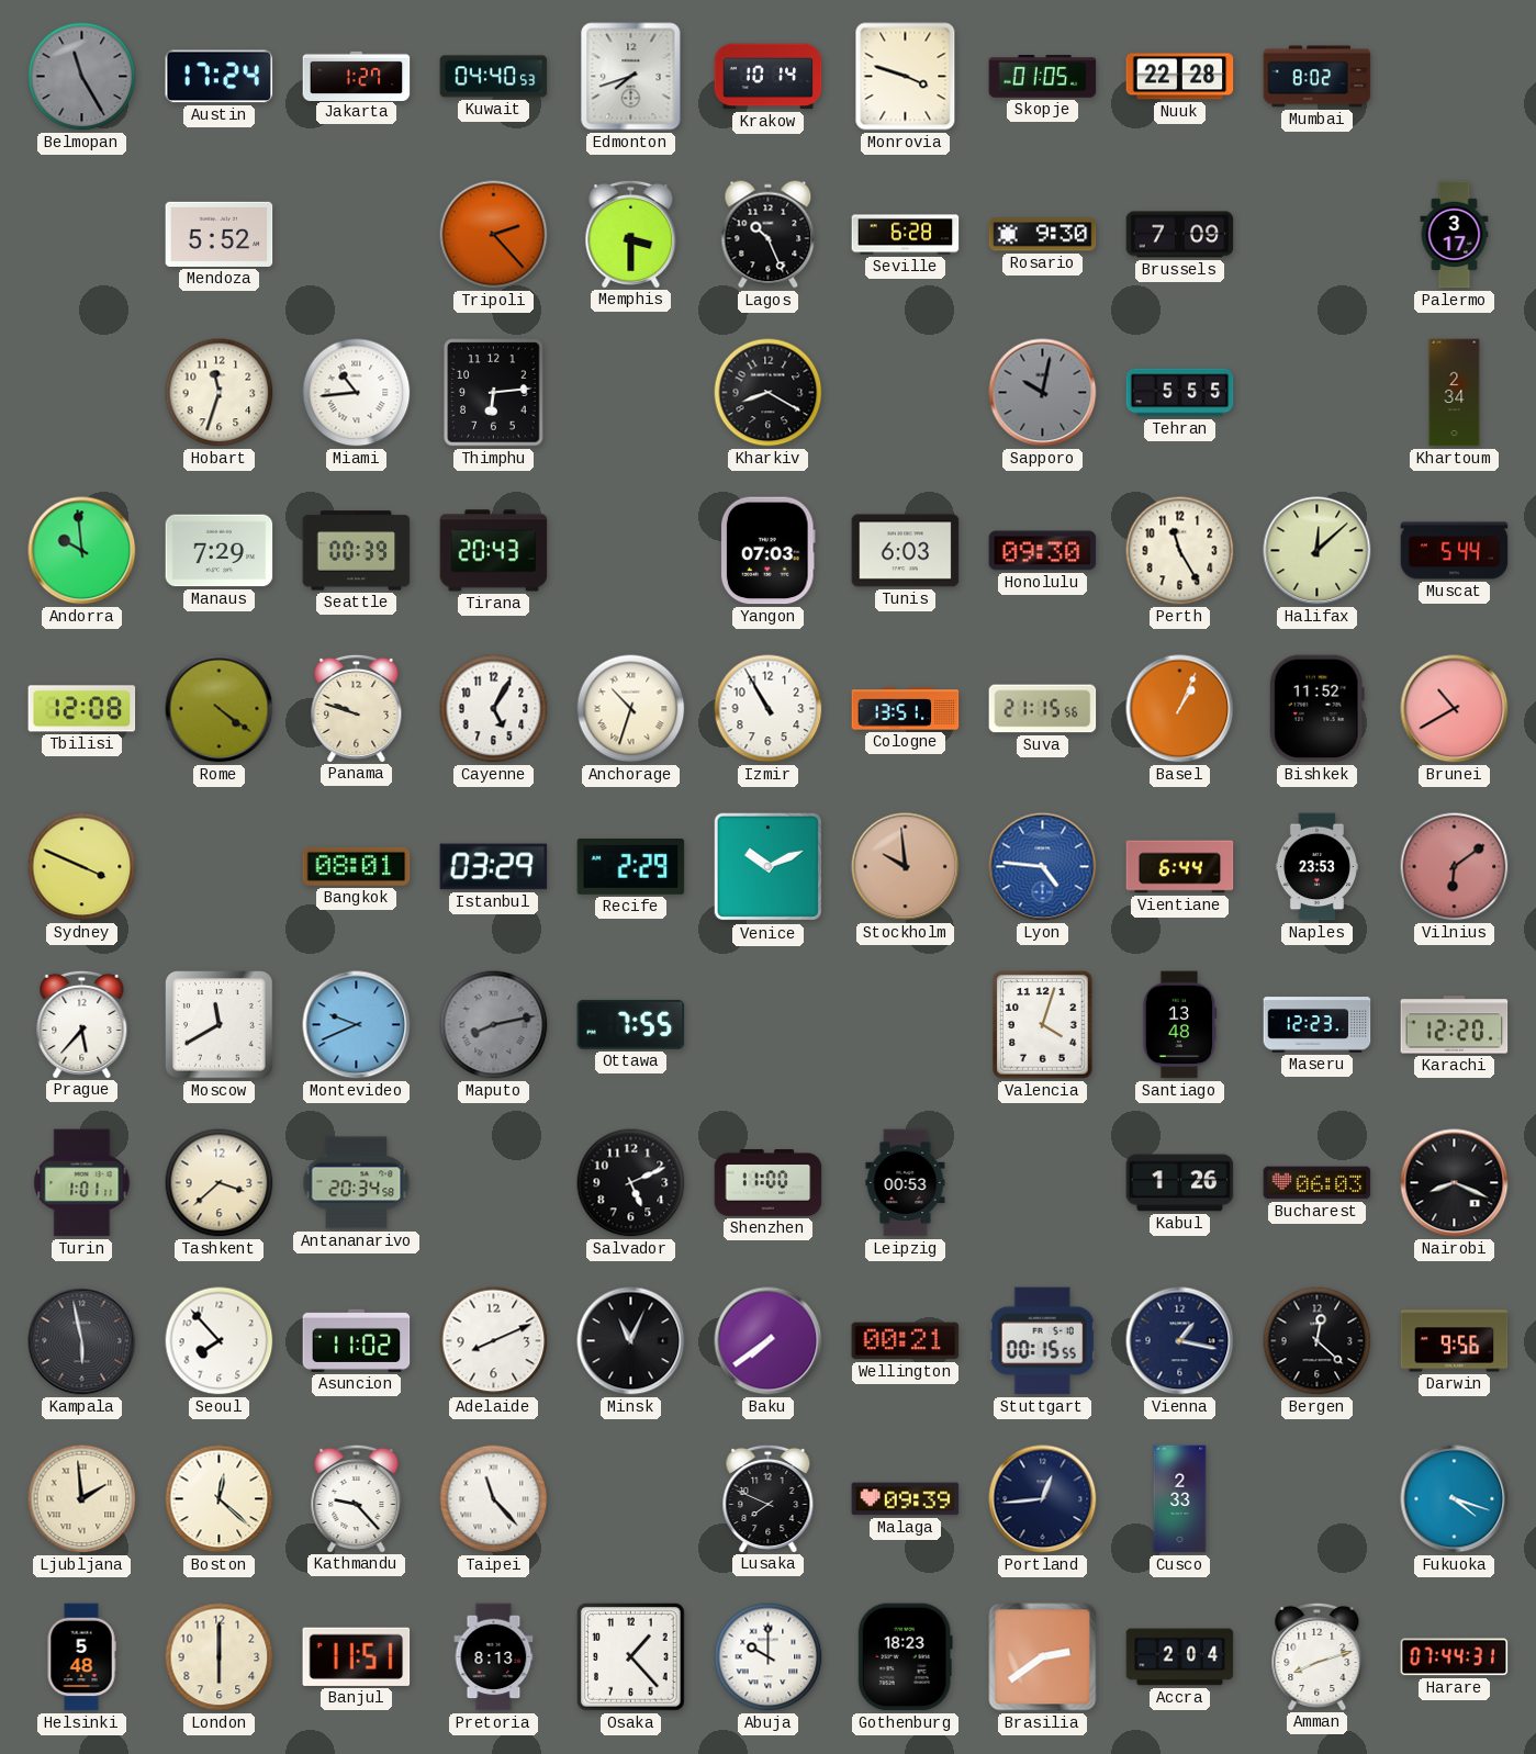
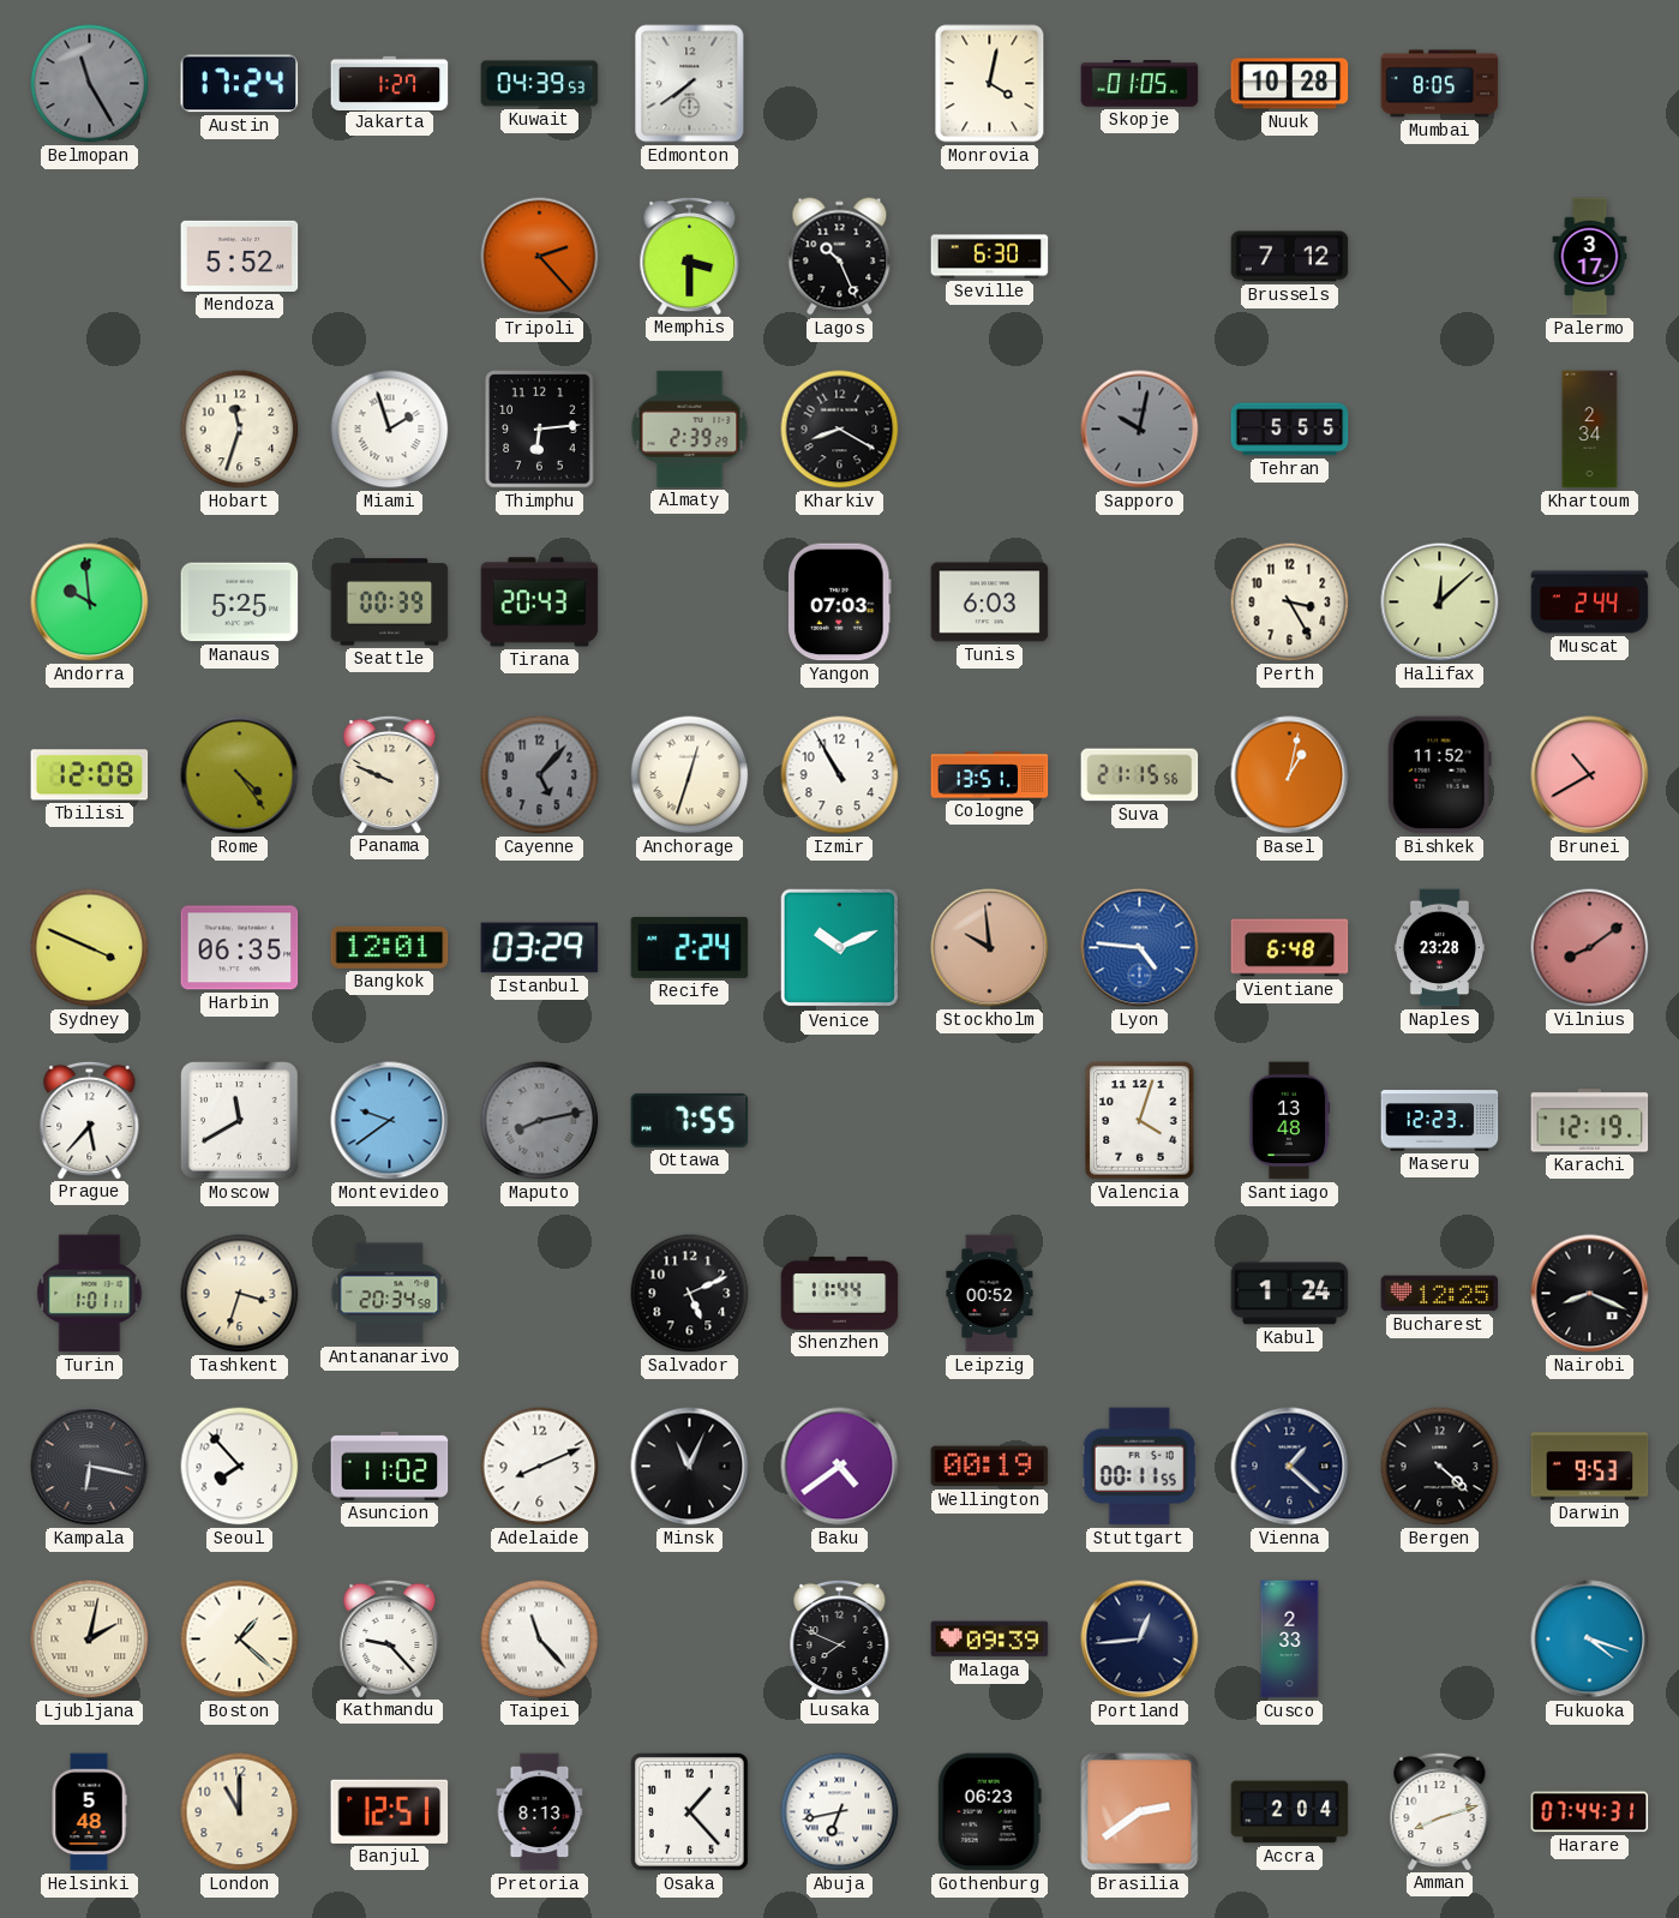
Kuwait: 04:40 -> 04:39 (540, 84)
Edmonton: 7:42 -> 7:39 (690, 84)
Krakow: 10:14 -> none (769, 77)
Monrovia: 3:48 -> 4:02 (990, 84)
Nuuk: 22:28 -> 10:28 (1290, 84)
Mumbai: 8:02 -> 8:05 (1440, 84)
Seville: 6:28 -> 6:30 (990, 257)
Rosario: 9:30 -> none (1043, 235)
Brussels: 7:09 -> 7:12 (1290, 257)
Miami: 10:44 -> 1:57 (390, 430)
Almaty: none -> 2:39 (690, 428)
Manaus: 7:29 -> 5:25 (240, 603)
Honolulu: 09:30 -> none (1043, 551)
Perth: 11:25 -> 3:25 (1290, 603)
Muscat: 5:44 -> 2:44 (1590, 603)
Rome: 4:21 -> 4:24 (240, 775)
Panama: 9:48 -> 9:49 (390, 774)
Cayenne: 5:05 -> 5:07 (540, 775)
Cayenne dial: white -> grey (540, 775)
Anchorage: 10:33 -> 12:33 (690, 775)
Basel: 1:04 -> 1:02 (1290, 775)
Harbin: none -> 06:35 (240, 948)
Bangkok: 08:01 -> 12:01 (390, 947)
Recife: 2:29 -> 2:24 (690, 947)
Vientiane: 6:44 -> 6:48 (1290, 948)
Naples: 23:53 -> 23:28 (1439, 948)
Vilnius: 6:09 -> 8:09 (1590, 948)
Montevideo: 9:41 -> 9:39 (390, 1121)
Karachi: 12:20 -> 12:19 (1590, 1121)
Tashkent: 3:38 -> 3:33 (240, 1294)
Shenzhen: 11:00 -> 11:44 (840, 1294)
Leipzig: 00:53 -> 00:52 (990, 1294)
Kabul: 1:26 -> 1:24 (1290, 1294)
Bucharest: 06:03 -> 12:25 (1440, 1294)
Kampala: 5:58 -> 6:17 (90, 1467)
Baku: 7:39 -> 4:39 (840, 1467)
Wellington: 00:21 -> 00:19 (990, 1467)
Stuttgart: 00:15 -> 00:11 (1139, 1467)
Vienna: 1:17 -> 1:22 (1290, 1467)
Bergen: 12:22 -> 4:22 (1440, 1467)
Darwin: 9:56 -> 9:53 (1590, 1467)
Ljubljana: 1:59 -> 2:02 (90, 1640)
Boston: 12:22 -> 1:22 (240, 1640)
London: 6:00 -> 11:00 (240, 1812)
Banjul: 11:51 -> 12:51 (390, 1811)
Abuja: 10:00 -> 6:43 (840, 1812)
Gothenburg: 18:23 -> 06:23 (989, 1812)
